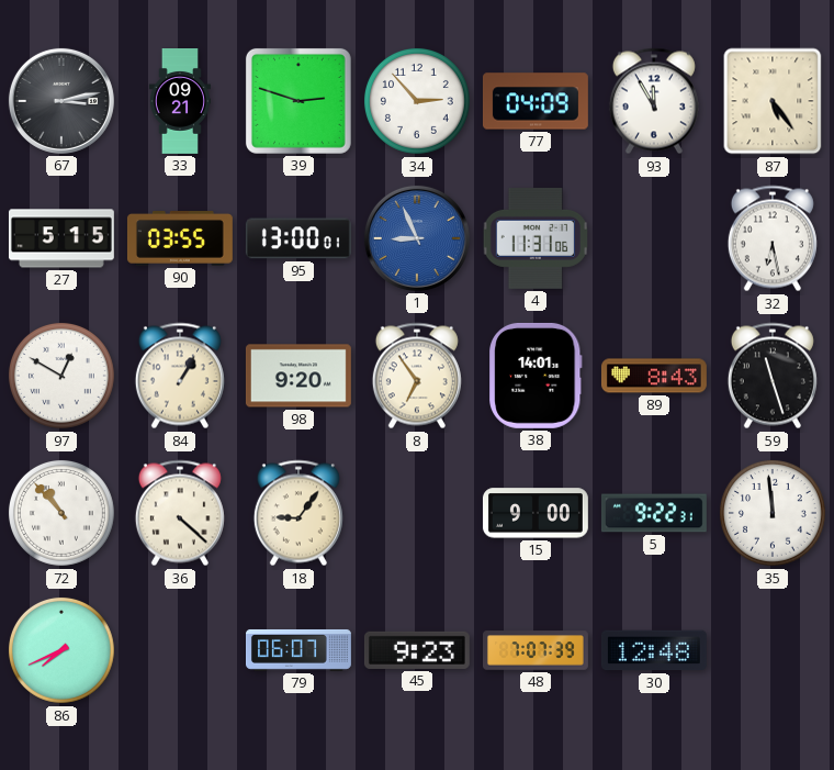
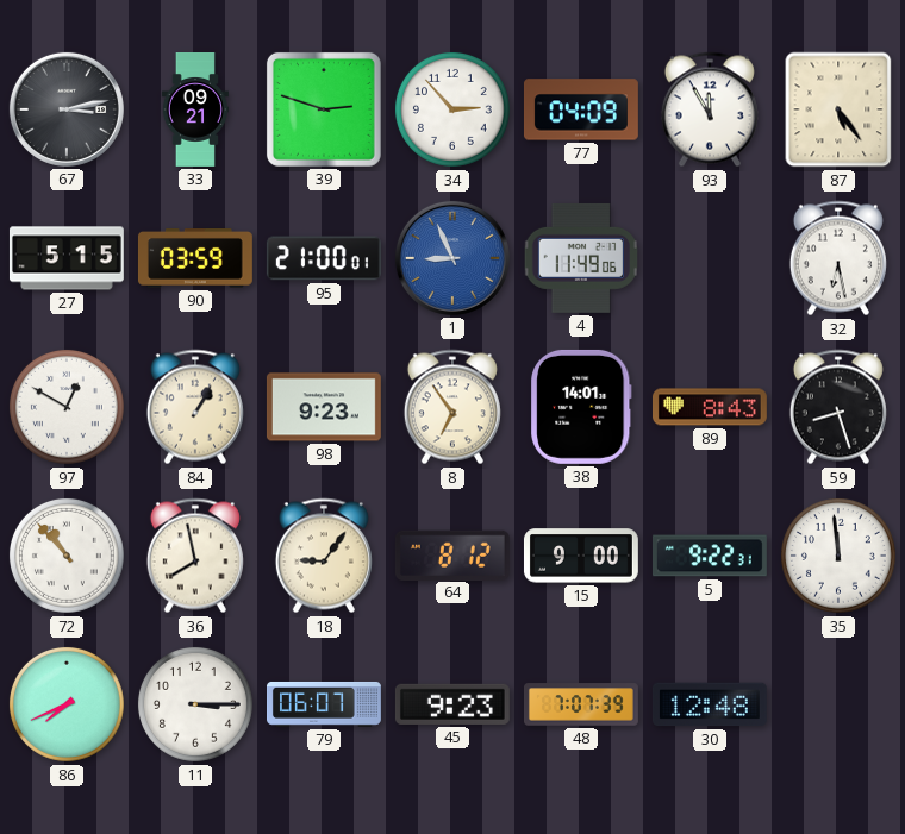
90: 03:55 -> 03:59 (195, 259)
95: 13:00 -> 21:00 (324, 258)
4: 11:31 -> 11:49 (580, 258)
98: 9:20 -> 9:23 (324, 407)
59: 11:27 -> 8:27 (838, 407)
36: 4:22 -> 7:58 (195, 556)
64: none -> 8:12 (453, 554)
11: none -> 3:15 (195, 704)
